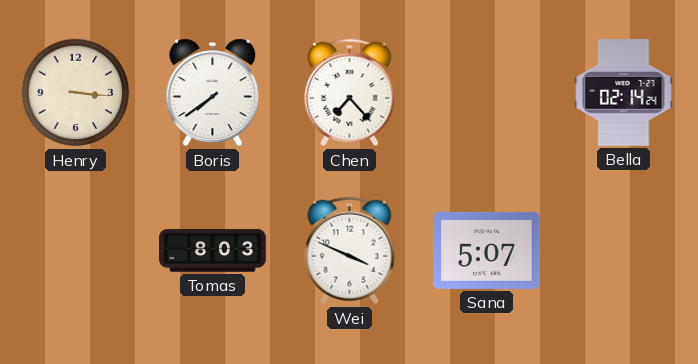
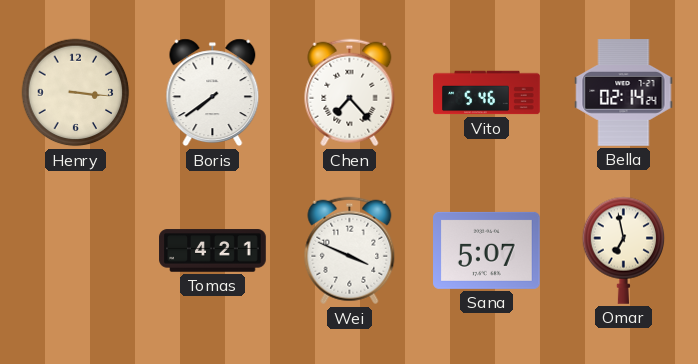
Vito: none -> 5:46 (487, 93)
Tomas: 8:03 -> 4:21 (213, 251)
Omar: none -> 6:58 (624, 250)
